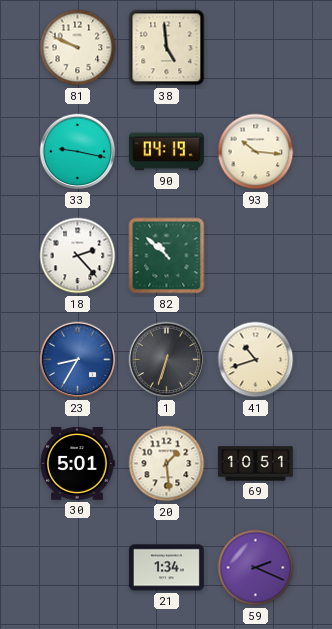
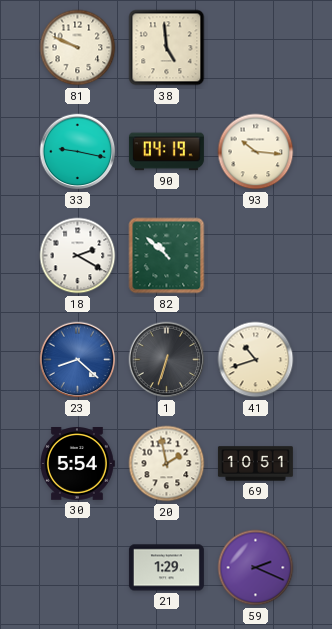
18: 2:23 -> 2:20 (78, 256)
23: 8:35 -> 8:22 (78, 360)
30: 5:01 -> 5:54 (77, 464)
20: 1:29 -> 1:58 (167, 464)
21: 1:34 -> 1:29 (166, 568)
